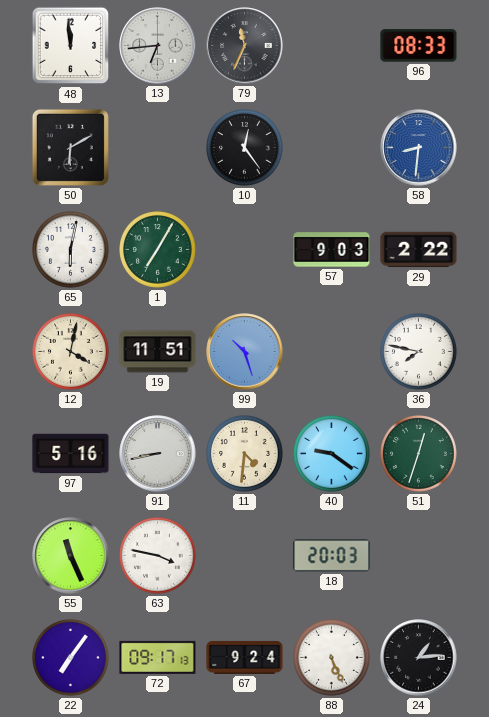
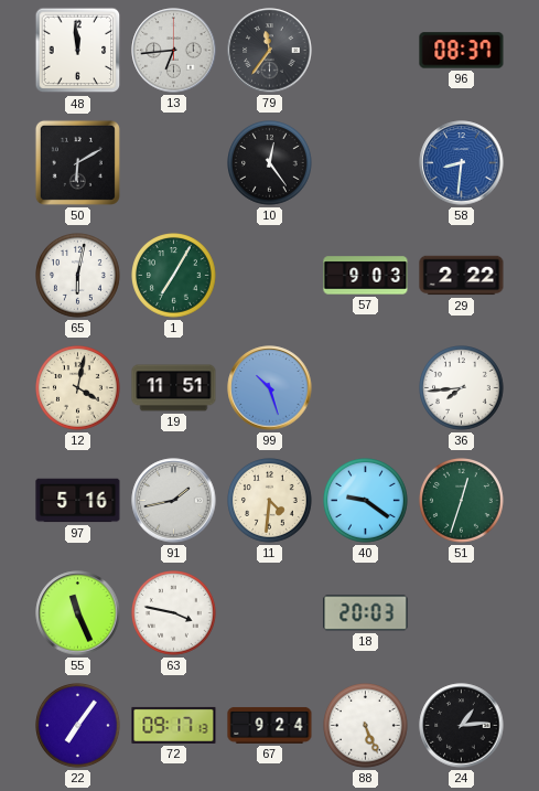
79: 11:34 -> 11:36 (270, 51)
96: 08:33 -> 08:37 (462, 51)
36: 7:47 -> 7:44 (462, 388)
91: 8:43 -> 1:43 (174, 501)
